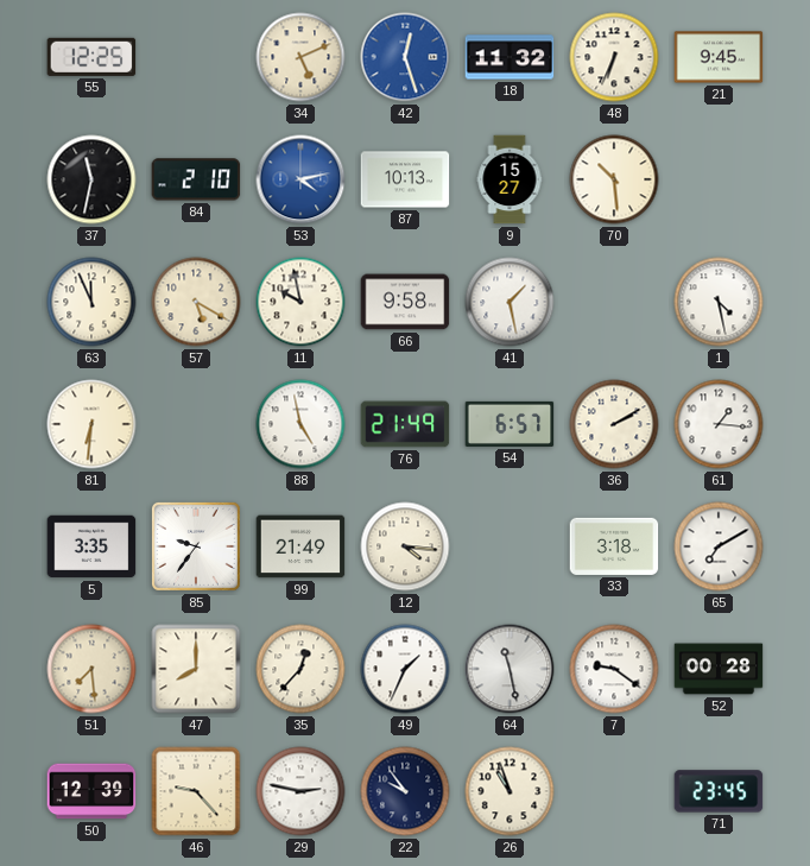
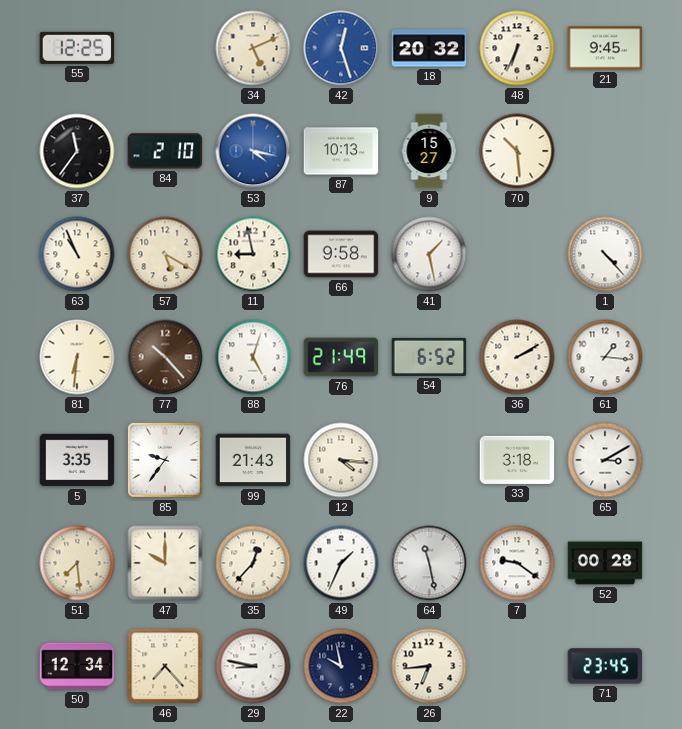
18: 11:32 -> 20:32 (429, 48)
37: 11:32 -> 11:36 (77, 151)
53: 4:13 -> 4:17 (253, 151)
63: 11:56 -> 10:56 (77, 254)
11: 9:58 -> 8:58 (253, 254)
1: 4:28 -> 4:23 (605, 254)
77: none -> 10:23 (165, 357)
88: 4:58 -> 5:03 (253, 357)
54: 6:57 -> 6:52 (429, 357)
99: 21:49 -> 21:43 (253, 460)
65: 7:10 -> 3:10 (605, 460)
47: 8:00 -> 10:00 (165, 563)
50: 12:39 -> 12:34 (77, 666)
46: 9:23 -> 7:23 (165, 666)
29: 2:47 -> 8:47 (253, 666)
22: 9:54 -> 9:58 (341, 666)
26: 10:57 -> 6:44 (429, 666)
